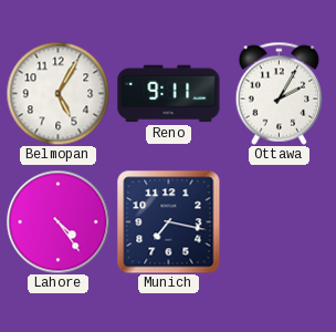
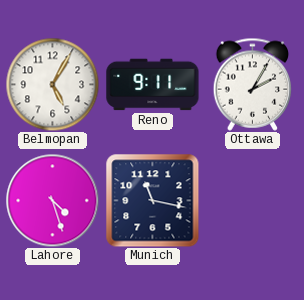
Lahore: 4:24 -> 4:27 (52, 200)
Munich: 7:17 -> 11:17 (153, 201)
